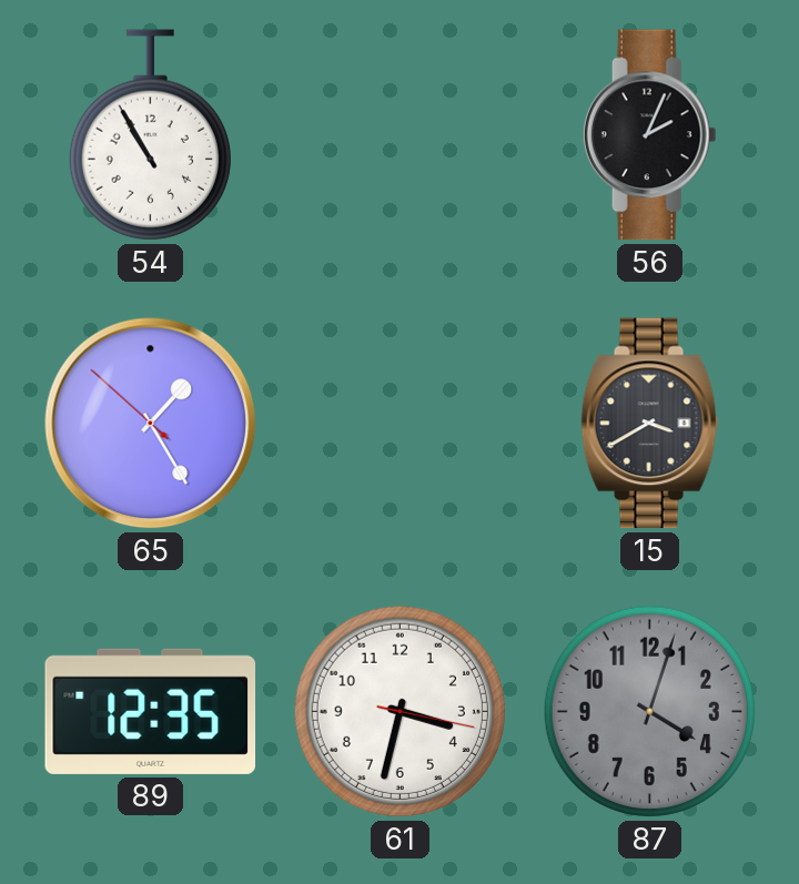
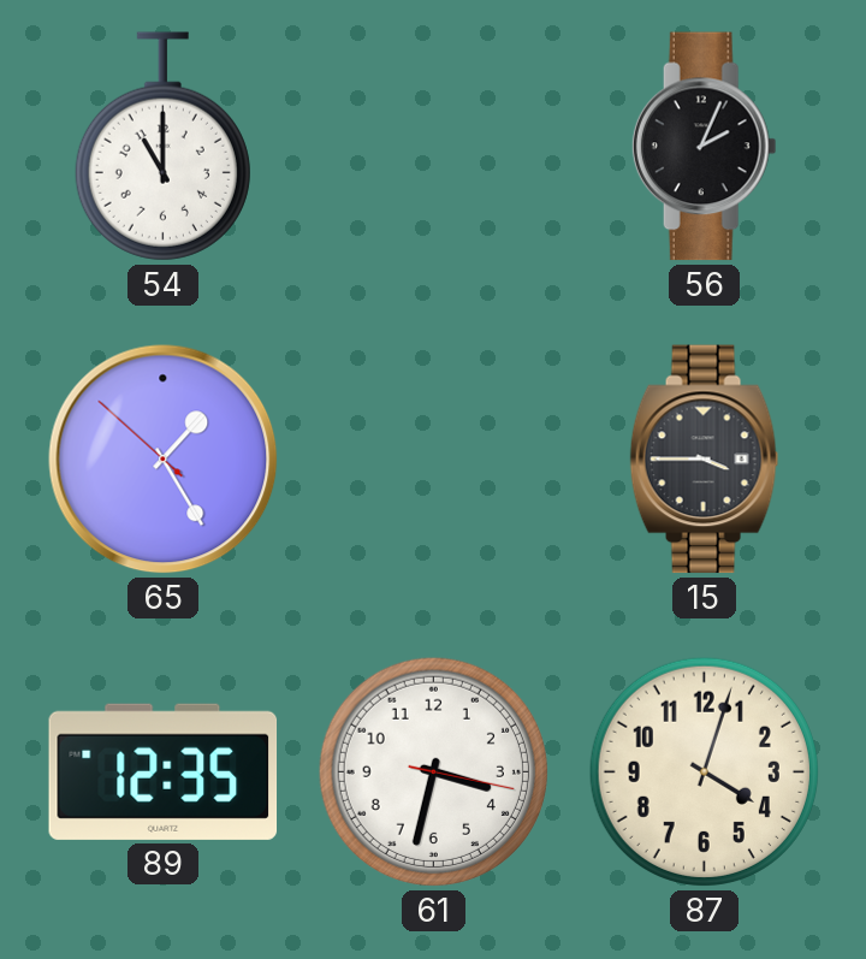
54: 10:55 -> 11:00 (162, 147)
15: 3:40 -> 3:45 (705, 460)
87 dial: grey -> cream (704, 771)
